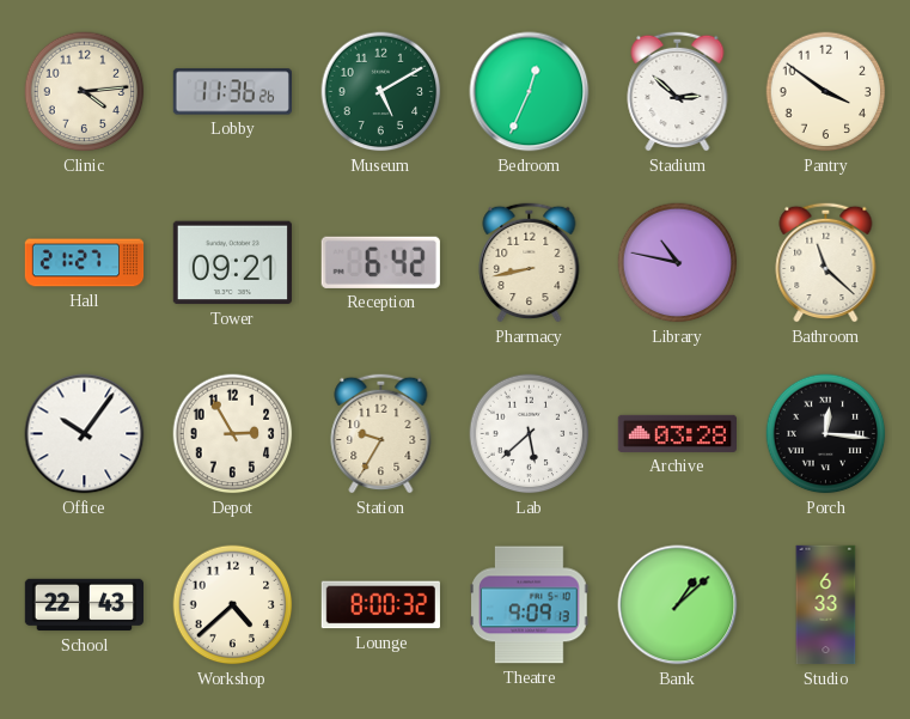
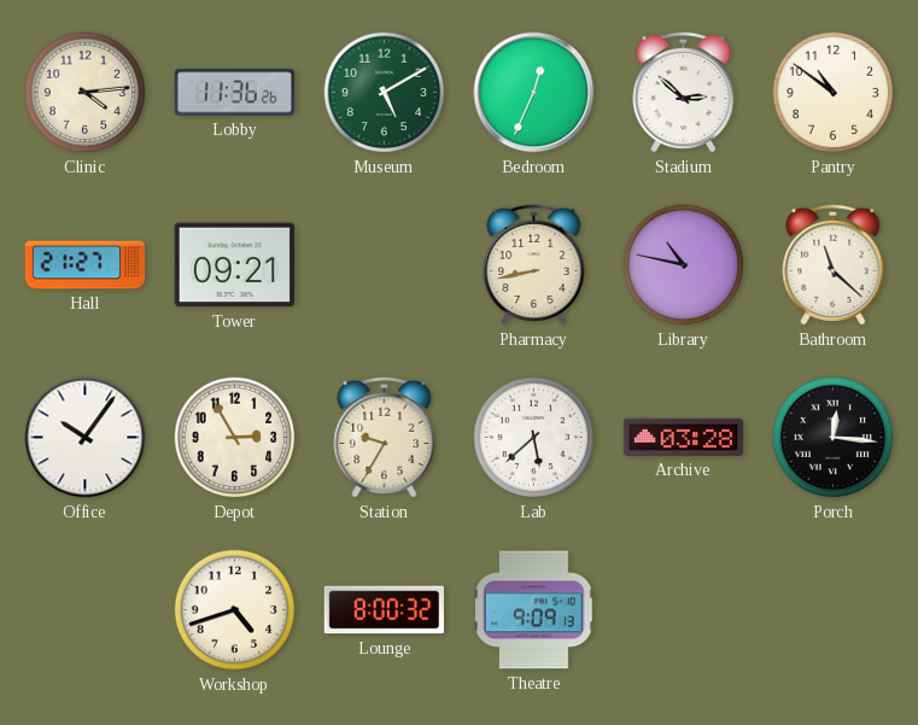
Pantry: 3:51 -> 10:51 (834, 93)
Reception: 6:42 -> none (380, 262)
School: 22:43 -> none (84, 605)
Workshop: 4:38 -> 4:42 (235, 610)
Bank: 1:08 -> none (678, 605)
Studio: 6:33 -> none (826, 605)
